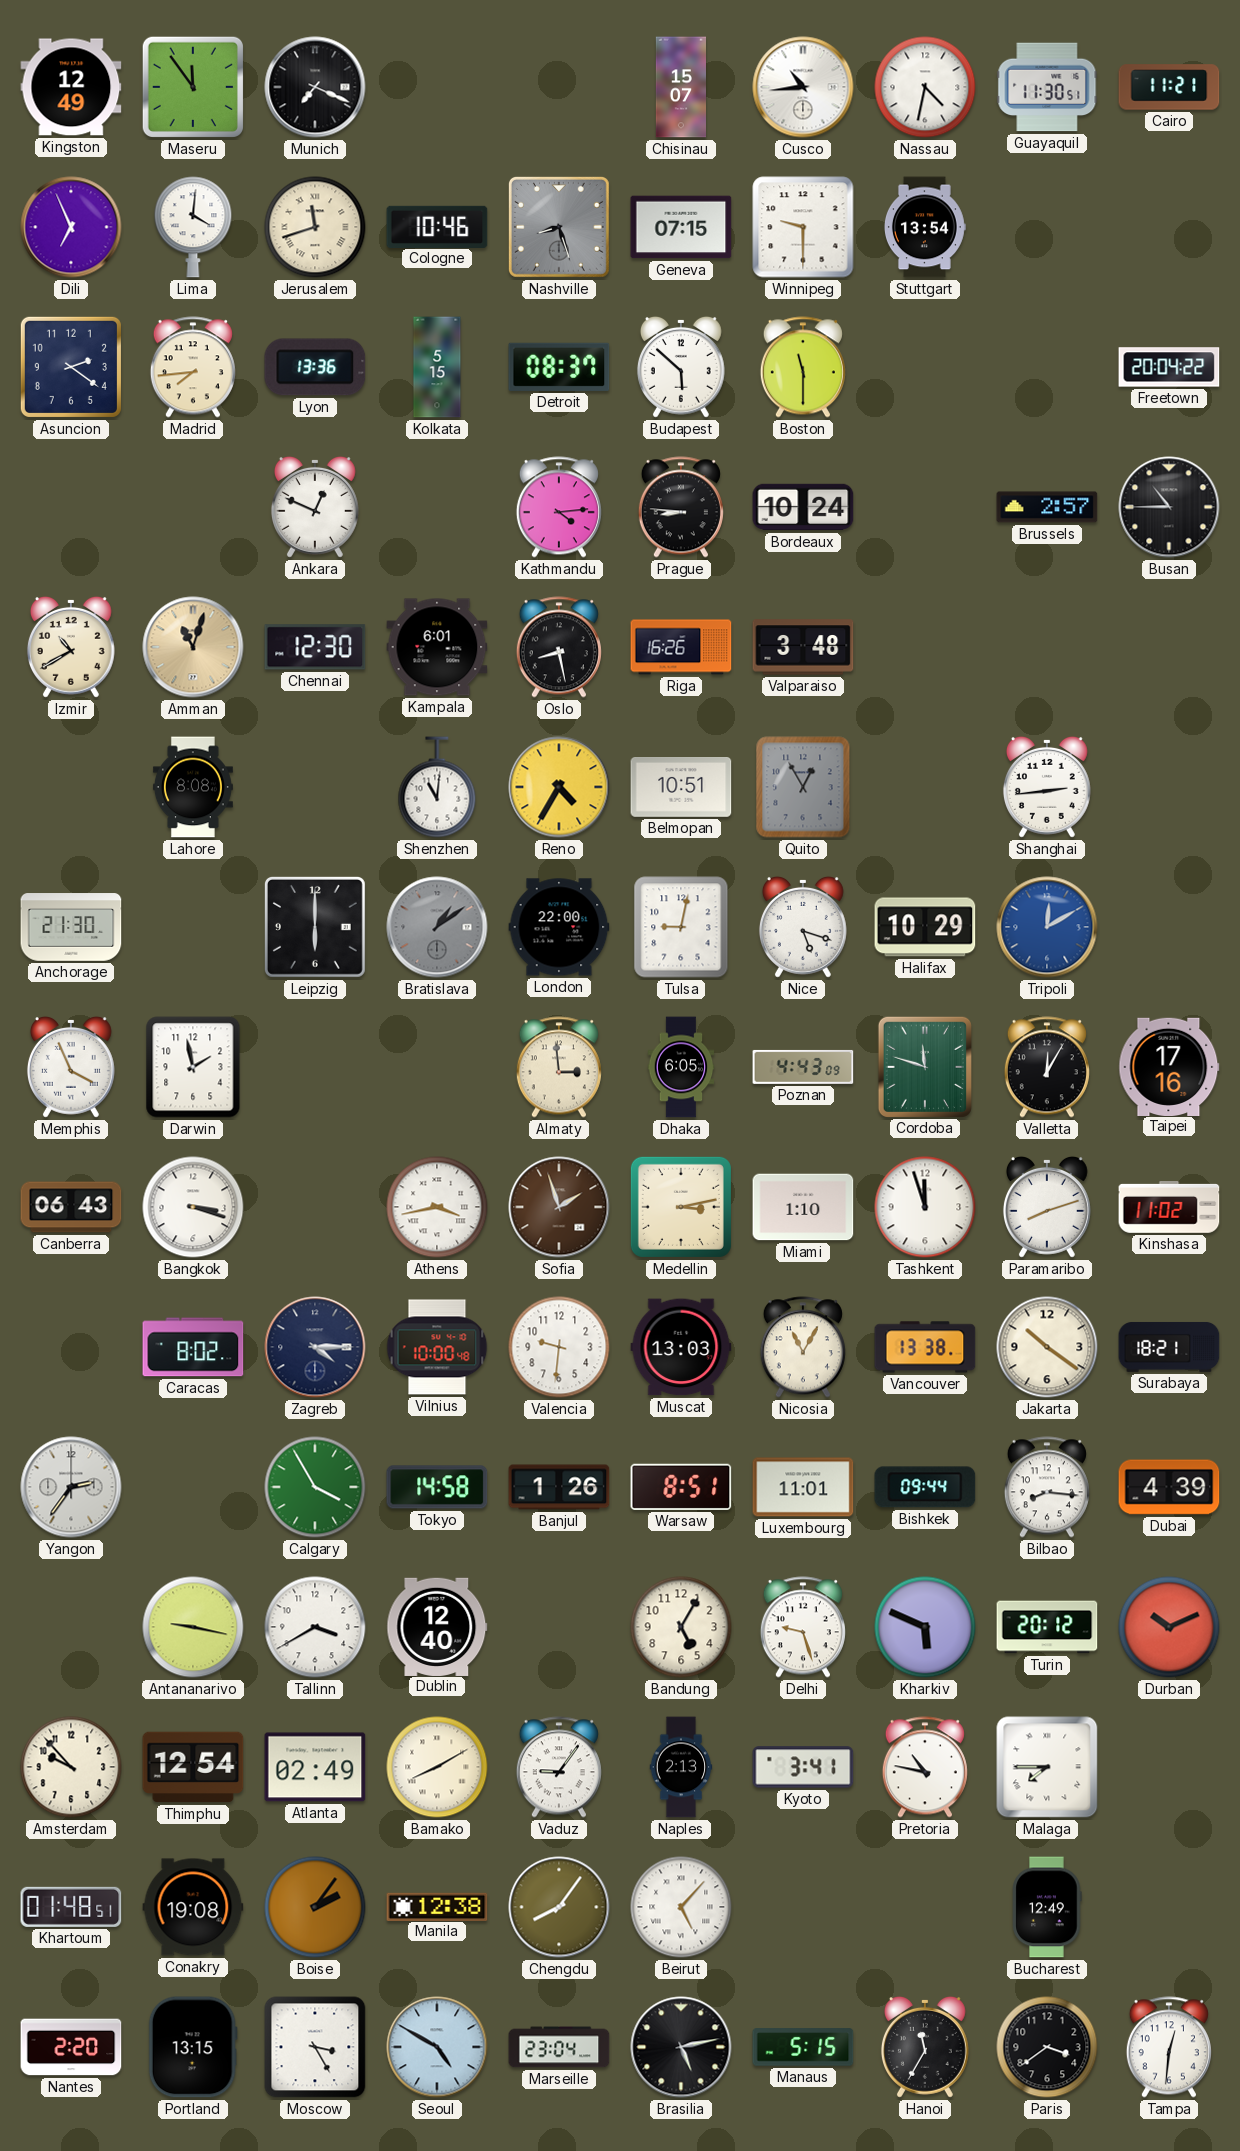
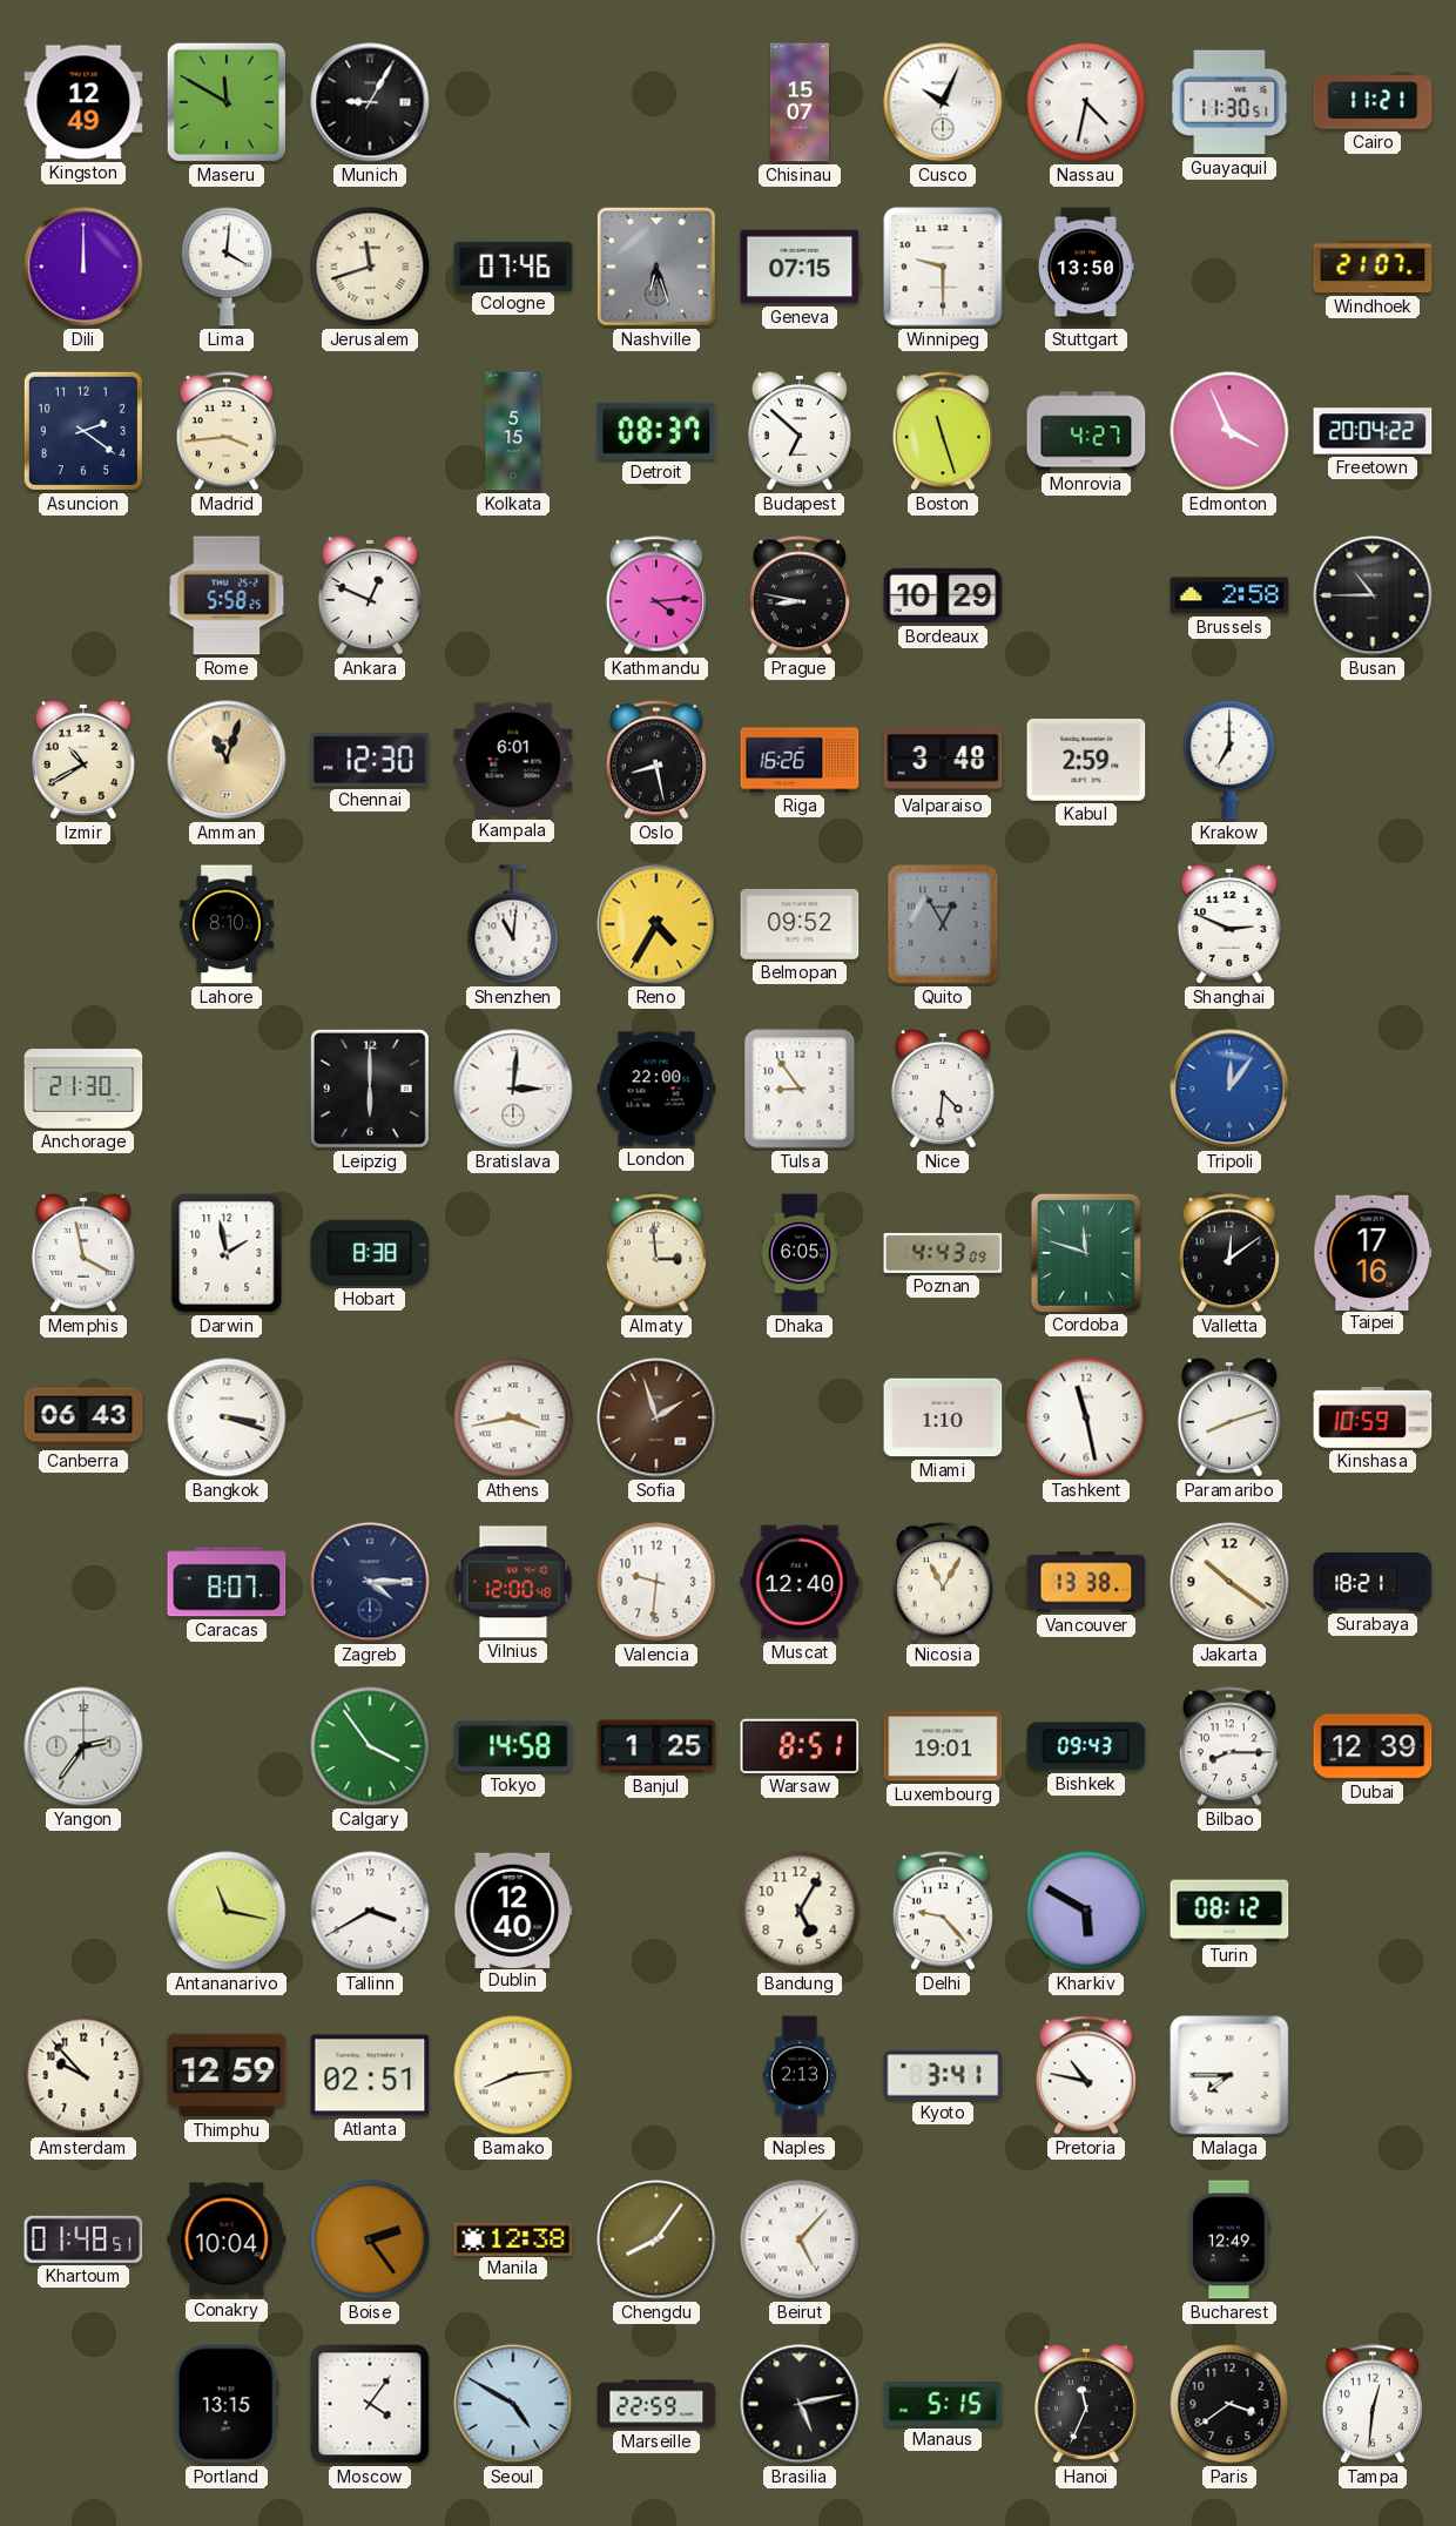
Maseru: 11:54 -> 11:50 (227, 102)
Munich: 7:19 -> 9:05 (370, 102)
Cusco: 10:44 -> 10:04 (943, 102)
Dili: 6:56 -> 12:00 (83, 267)
Cologne: 10:46 -> 07:46 (513, 265)
Nashville: 8:27 -> 6:27 (656, 267)
Stuttgart: 13:54 -> 13:50 (1085, 267)
Windhoek: none -> 21:07 (1373, 267)
Madrid: 7:44 -> 3:44 (227, 431)
Lyon: 13:36 -> none (315, 367)
Budapest: 5:52 -> 6:52 (800, 431)
Boston: 11:30 -> 11:27 (943, 431)
Monrovia: none -> 4:27 (1086, 431)
Edmonton: none -> 3:56 (1229, 431)
Rome: none -> 5:58 (227, 595)
Prague: 8:46 -> 8:47 (800, 595)
Bordeaux: 10:24 -> 10:29 (943, 595)
Brussels: 2:57 -> 2:58 (1229, 595)
Kabul: none -> 2:59 (1086, 760)
Krakow: none -> 7:00 (1229, 760)
Lahore: 8:08 -> 8:10 (227, 924)
Belmopan: 10:51 -> 09:52 (800, 925)
Shanghai: 2:44 -> 2:49 (1229, 924)
Bratislava: 1:09 -> 3:01 (513, 1089)
Bratislava dial: grey -> white (513, 1089)
Tulsa: 9:02 -> 8:54 (800, 1089)
Nice: 5:18 -> 4:31 (943, 1089)
Halifax: 10:29 -> none (925, 927)
Tripoli: 12:10 -> 12:06 (1229, 1089)
Memphis: 3:56 -> 3:58 (83, 1253)
Hobart: none -> 8:38 (370, 1253)
Valletta: 12:05 -> 12:09 (1229, 1253)
Medellin: 3:13 -> none (681, 1207)
Tashkent: 11:57 -> 11:28 (1086, 1417)
Kinshasa: 11:02 -> 10:59 (1373, 1419)
Caracas: 8:02 -> 8:07 (227, 1582)
Vilnius: 10:00 -> 12:00 (513, 1582)
Muscat: 13:03 -> 12:40 (800, 1582)
Calgary: 3:55 -> 3:54 (370, 1746)
Banjul: 1:26 -> 1:25 (656, 1746)
Luxembourg: 11:01 -> 19:01 (943, 1746)
Bishkek: 09:44 -> 09:43 (1086, 1746)
Bilbao: 8:16 -> 8:15 (1229, 1746)
Dubai: 4:39 -> 12:39 (1373, 1746)
Antananarivo: 9:17 -> 11:17 (227, 1911)
Delhi: 9:27 -> 9:23 (943, 1911)
Kharkiv: 5:49 -> 5:50 (1086, 1911)
Turin: 20:12 -> 08:12 (1229, 1911)
Durban: 10:11 -> none (1169, 1627)
Thimphu: 12:54 -> 12:59 (227, 2075)
Atlanta: 02:49 -> 02:51 (370, 2075)
Bamako: 8:10 -> 8:14 (513, 2075)
Vaduz: 9:06 -> none (559, 1767)
Conakry: 19:08 -> 10:04 (227, 2239)
Boise: 2:06 -> 2:24 (370, 2239)
Nantes: 2:20 -> none (71, 2047)
Moscow: 3:25 -> 4:06 (370, 2404)
Marseille: 23:04 -> 22:59 (656, 2404)
Hanoi: 11:35 -> 11:34 (1086, 2404)
